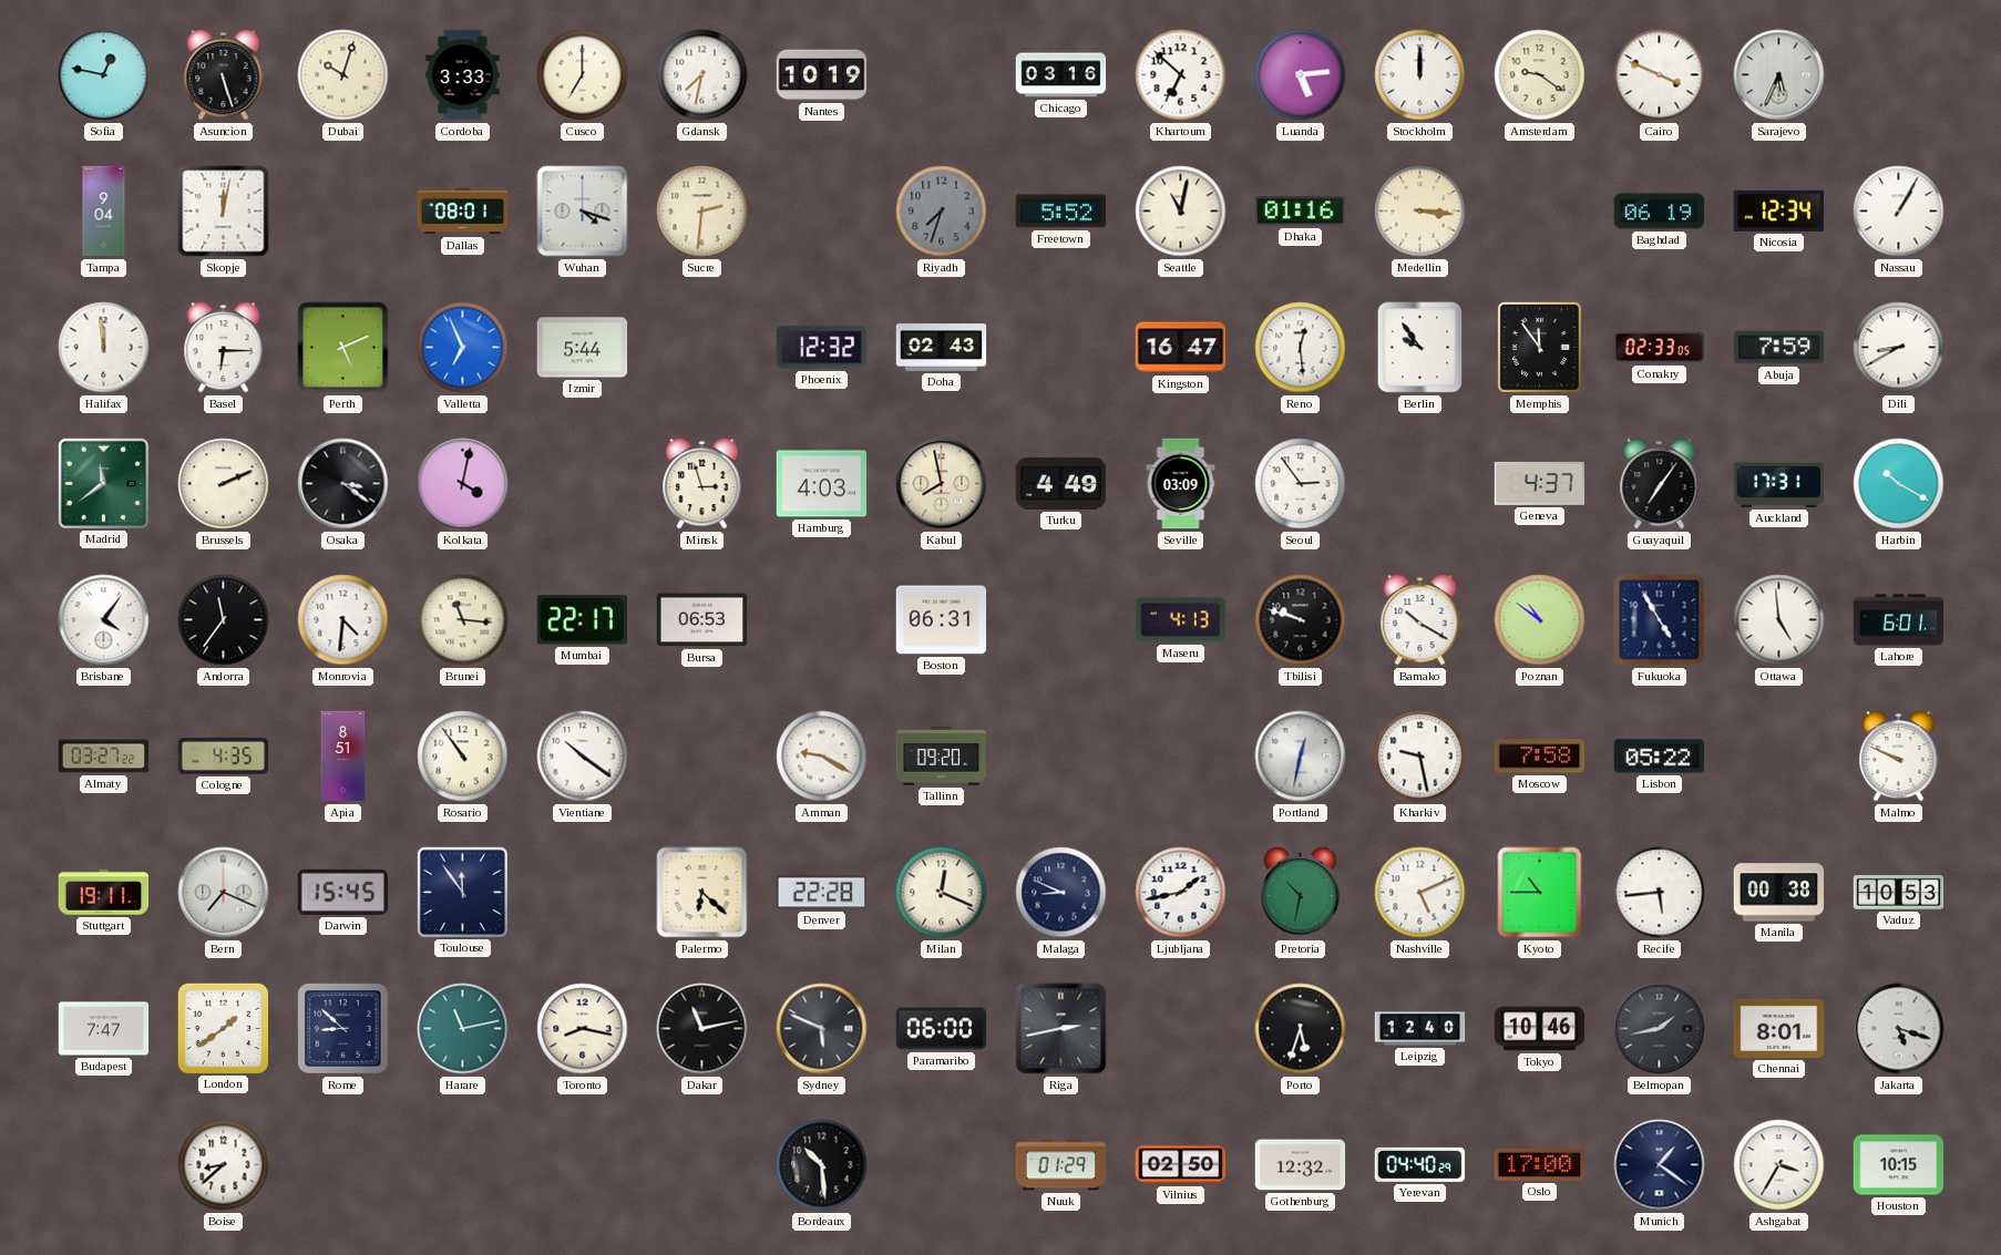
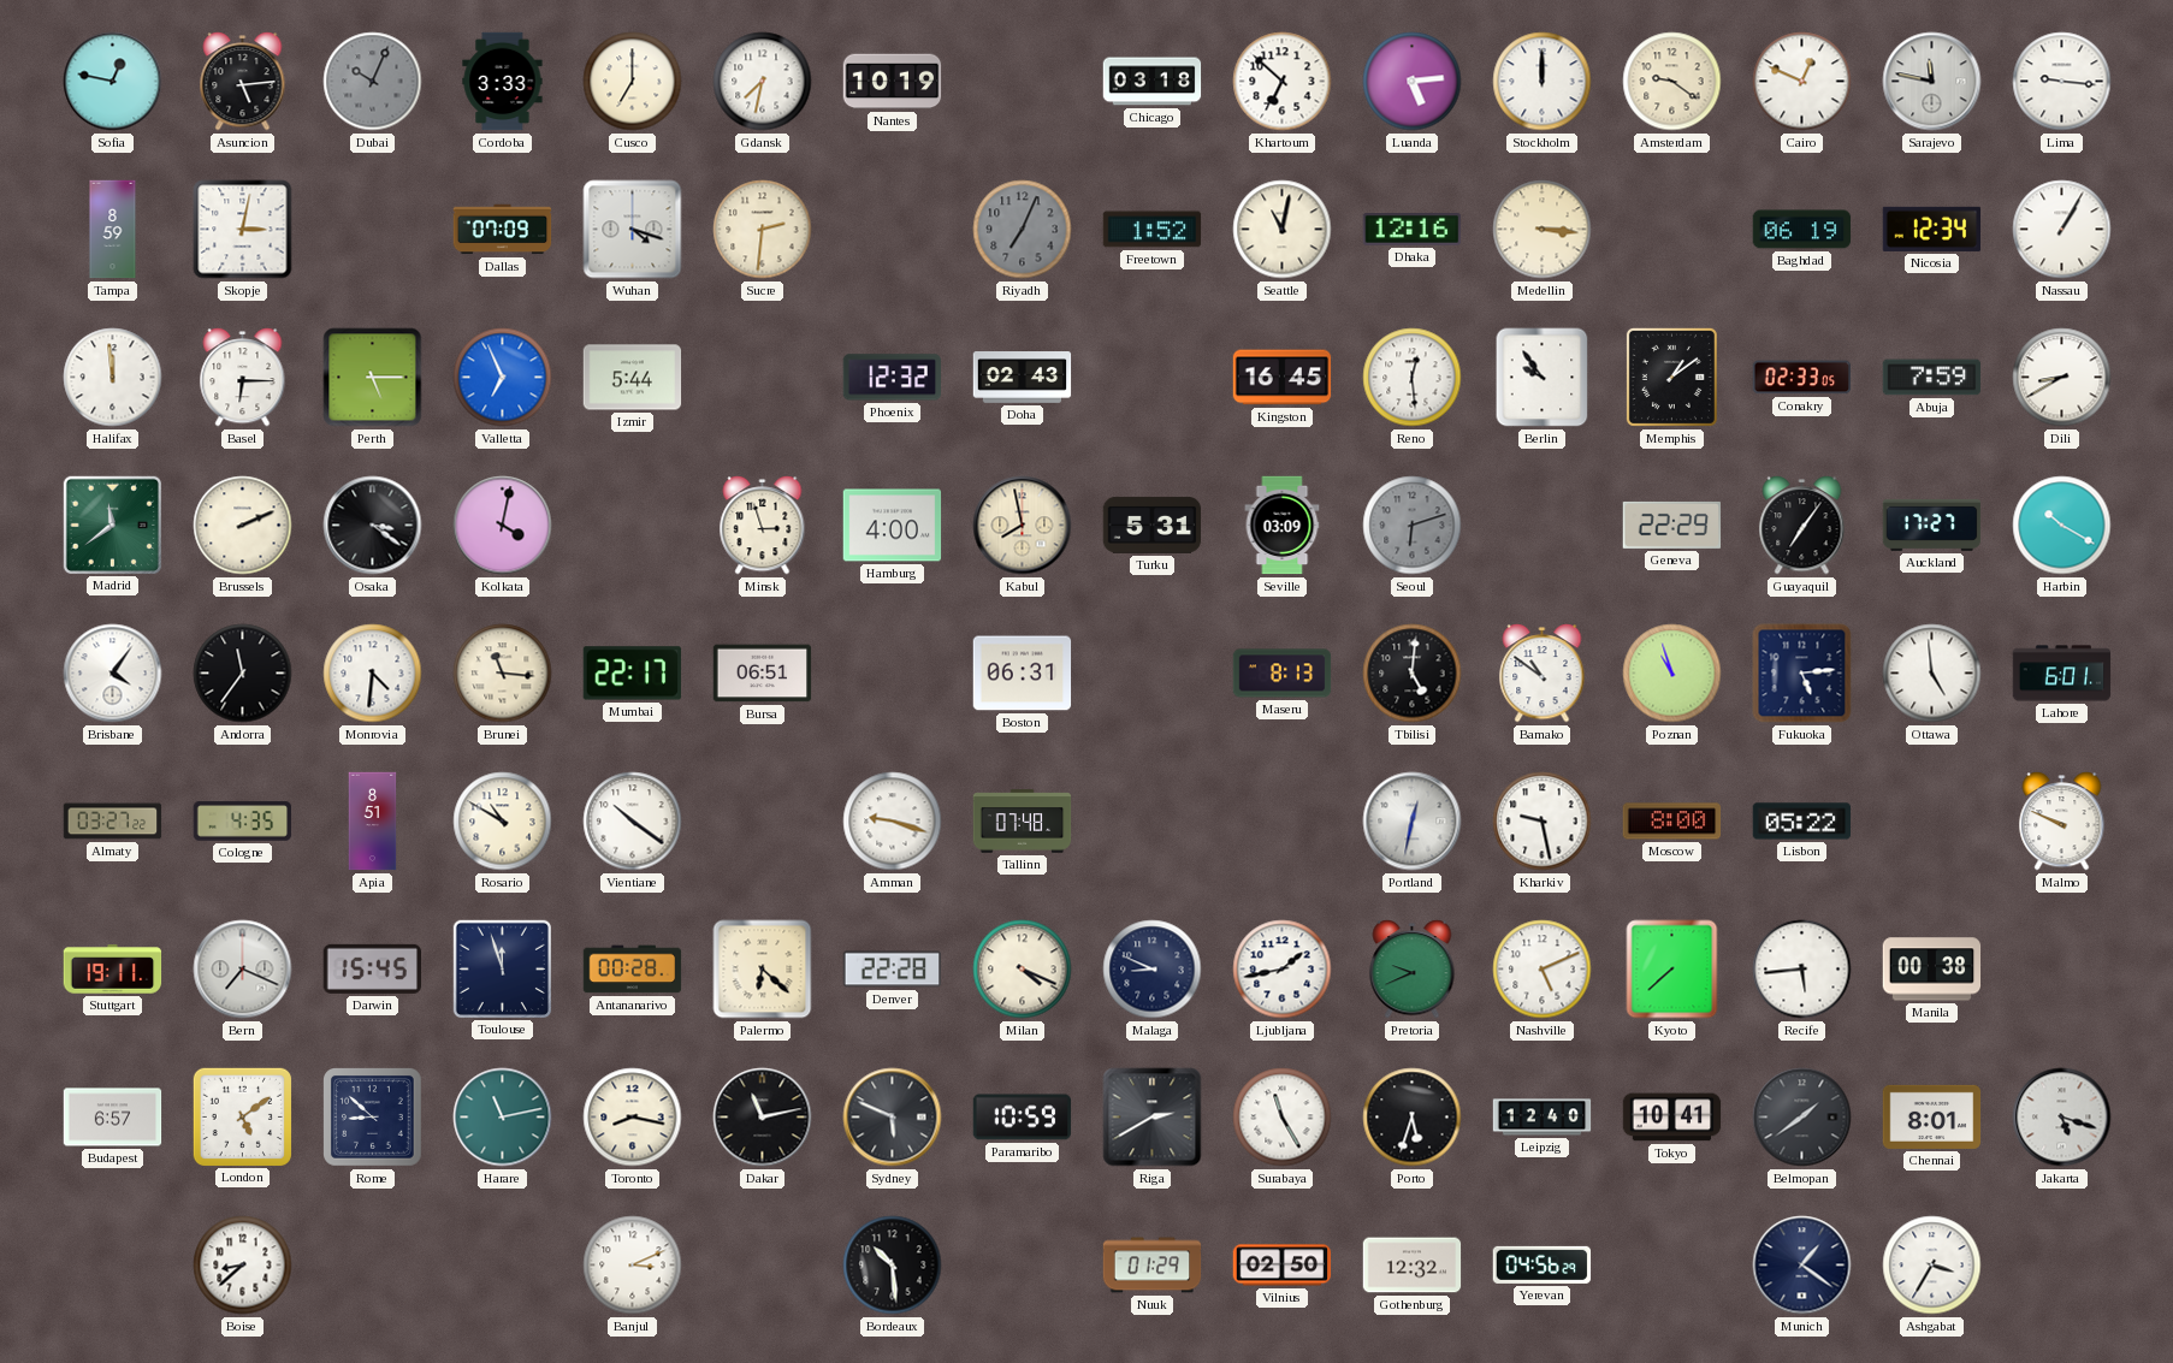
Asuncion: 5:27 -> 5:14 (243, 82)
Dubai: 10:03 -> 10:04 (373, 82)
Dubai dial: cream -> grey (373, 82)
Chicago: 03:16 -> 03:18 (1153, 82)
Cairo: 3:49 -> 12:49 (1802, 82)
Sarajevo: 5:34 -> 11:47 (1932, 82)
Lima: none -> 9:16 (2062, 82)
Tampa: 9:04 -> 8:59 (113, 230)
Skopje: 12:02 -> 3:02 (243, 230)
Dallas: 08:01 -> 07:09 (503, 230)
Riyadh: 7:33 -> 7:04 (1023, 230)
Freetown: 5:52 -> 1:52 (1153, 230)
Dhaka: 01:16 -> 12:16 (1413, 230)
Perth: 5:11 -> 5:15 (373, 378)
Kingston: 16:47 -> 16:45 (1283, 378)
Memphis: 11:54 -> 1:09 (1671, 377)
Hamburg: 4:03 -> 4:00 (893, 526)
Turku: 4:49 -> 5:31 (1153, 525)
Seoul: 2:54 -> 6:12 (1413, 526)
Seoul dial: white -> grey (1413, 526)
Geneva: 4:37 -> 22:29 (1672, 525)
Auckland: 17:31 -> 17:27 (1932, 525)
Bursa: 06:53 -> 06:51 (763, 674)
Maseru: 4:13 -> 8:13 (1283, 674)
Tbilisi: 9:48 -> 5:01 (1413, 674)
Bamako: 10:20 -> 10:51 (1543, 674)
Poznan: 10:51 -> 10:57 (1672, 674)
Fukuoka: 4:55 -> 5:14 (1802, 674)
Rosario: 10:54 -> 10:50 (503, 822)
Amman: 9:20 -> 9:18 (893, 822)
Tallinn: 09:20 -> 07:48 (1023, 822)
Moscow: 7:58 -> 8:00 (1672, 822)
Toulouse: 11:54 -> 11:57 (502, 968)
Antananarivo: none -> 00:28 (633, 970)
Milan: 12:19 -> 4:19 (1023, 970)
Pretoria: 10:32 -> 9:41 (1413, 970)
Kyoto: 10:45 -> 7:38 (1672, 970)
Vaduz: 10:53 -> none (1899, 893)
Budapest: 7:47 -> 6:57 (113, 1118)
London: 1:39 -> 5:09 (242, 1116)
Paramaribo: 06:00 -> 10:59 (1023, 1118)
Riga: 2:43 -> 2:40 (1153, 1118)
Surabaya: none -> 11:25 (1283, 1118)
Tokyo: 10:46 -> 10:41 (1672, 1118)
Belmopan: 1:43 -> 1:39 (1802, 1118)
Banjul: none -> 3:11 (633, 1266)
Yerevan: 04:40 -> 04:56 (1543, 1264)
Oslo: 17:00 -> none (1540, 1164)
Houston: 10:15 -> none (1899, 1165)
